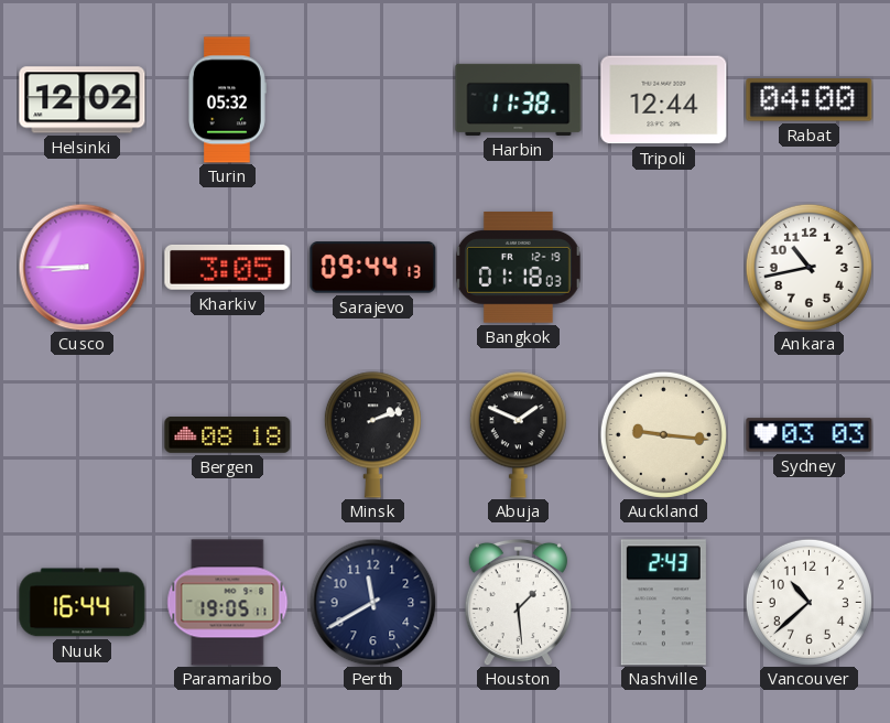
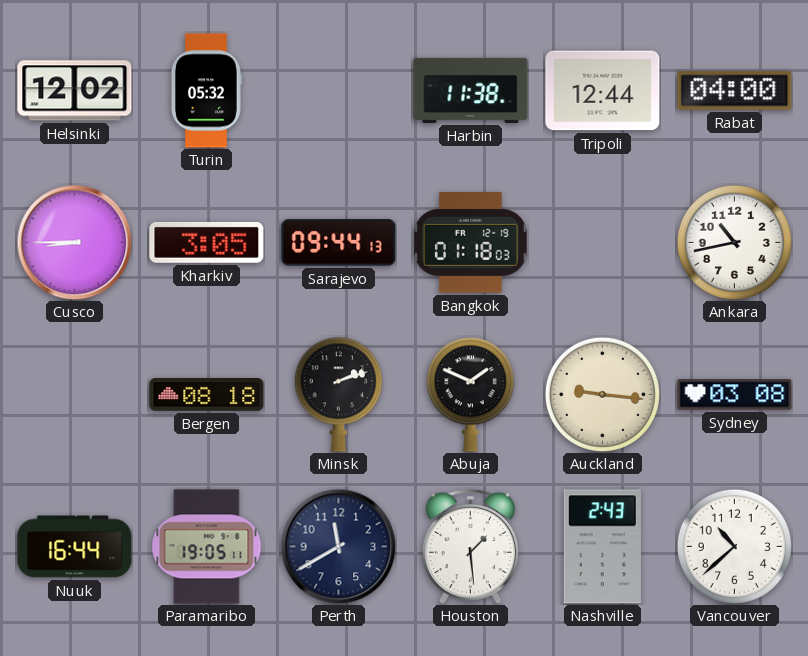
Sydney: 03:03 -> 03:08 (735, 395)
